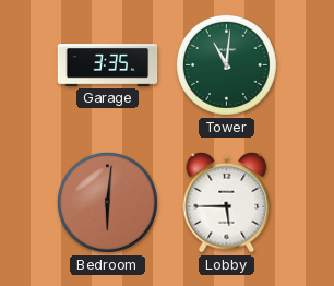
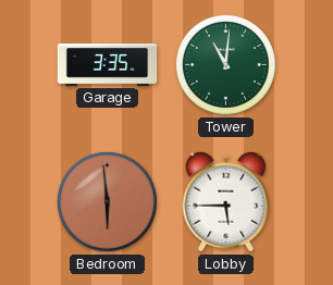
Bedroom: 6:01 -> 5:59 (107, 201)
